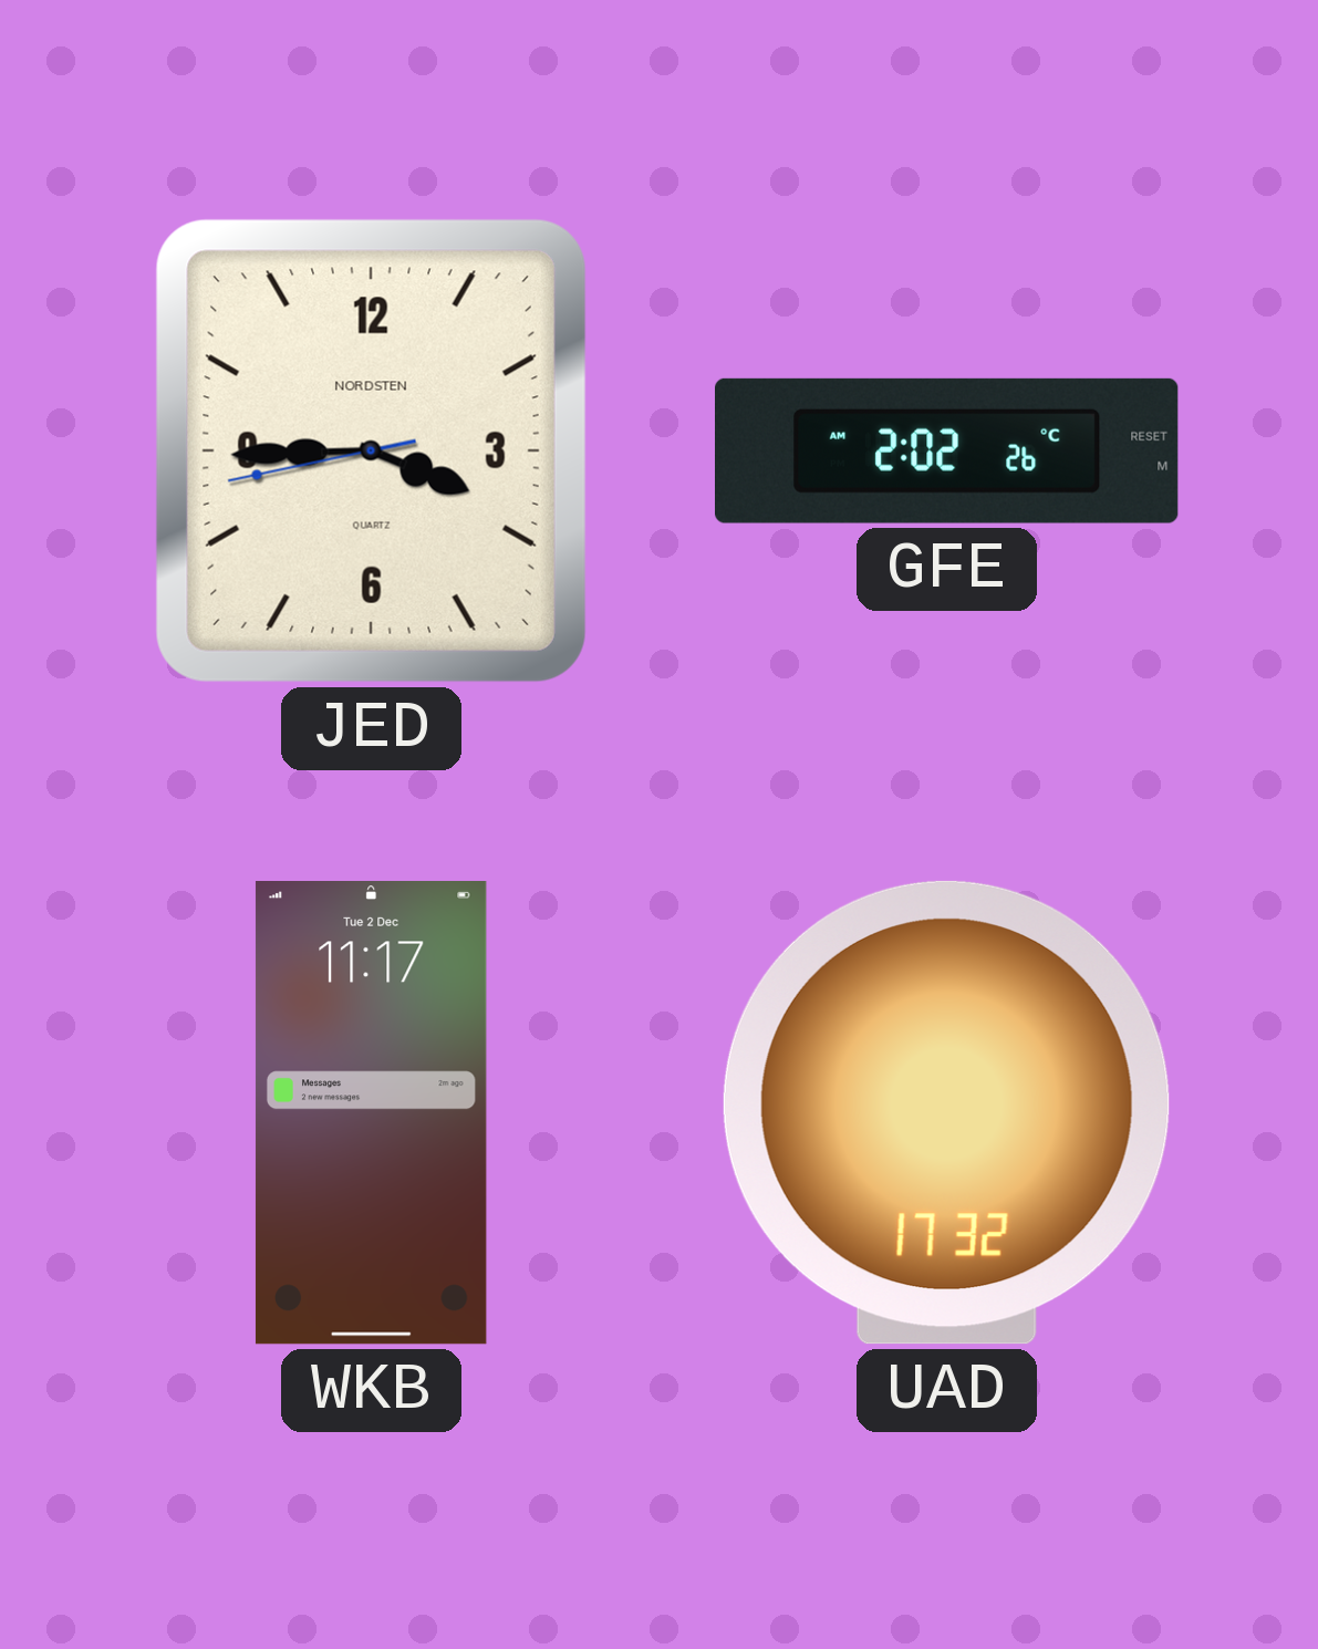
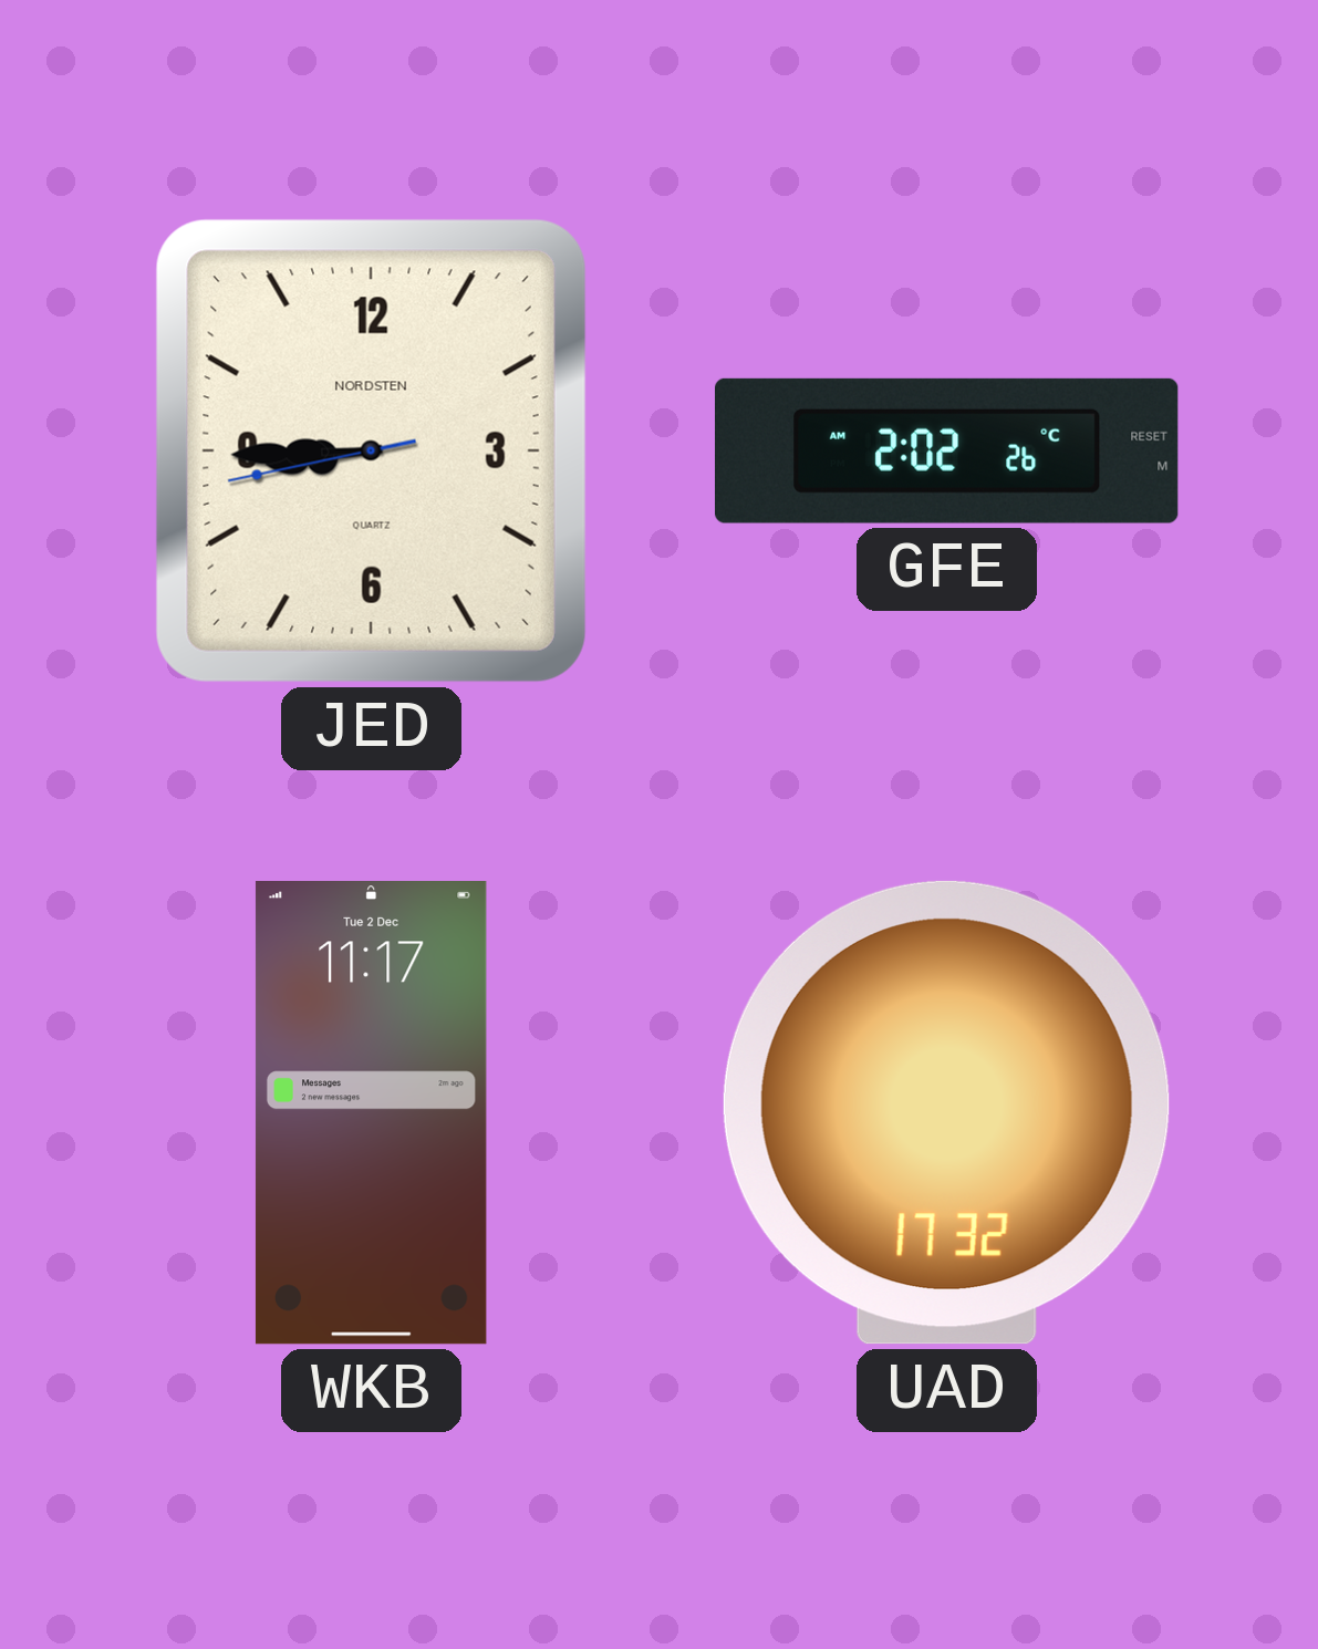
JED: 3:44 -> 8:44 (371, 450)
